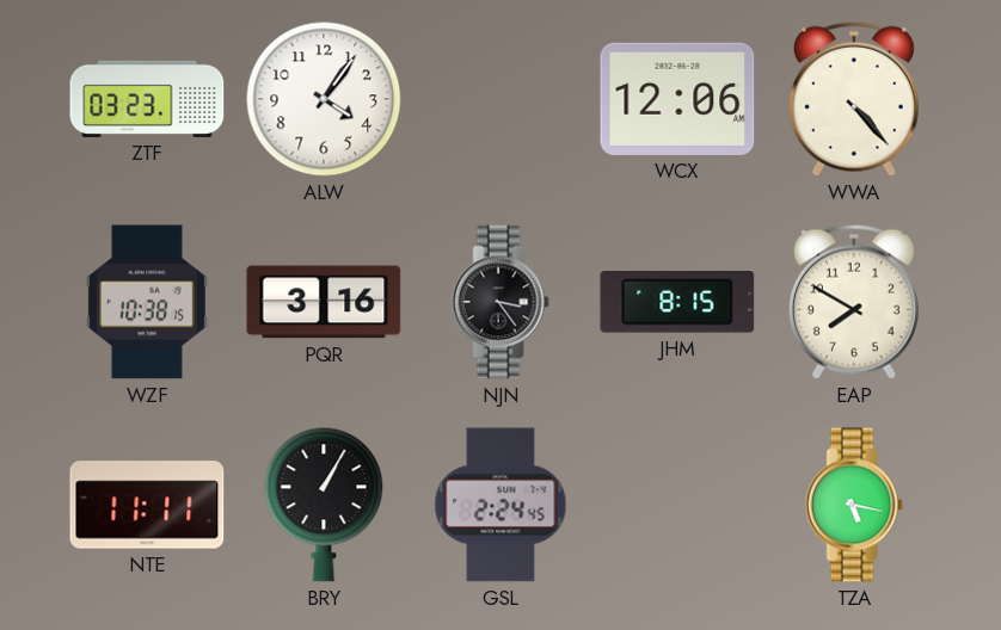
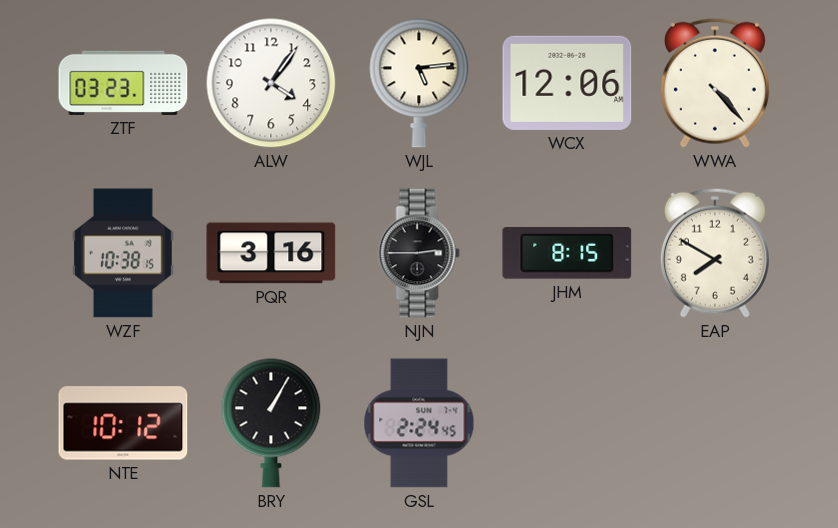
WJL: none -> 5:14 (419, 83)
NJN: 3:24 -> 2:45 (419, 253)
NTE: 11:11 -> 10:12 (123, 423)
TZA: 5:17 -> none (854, 505)
